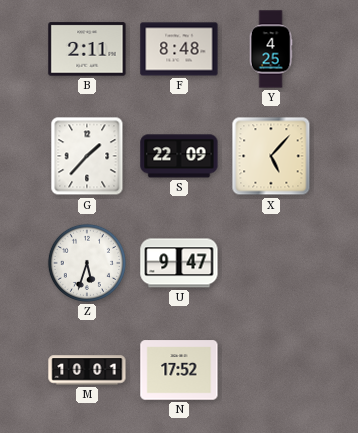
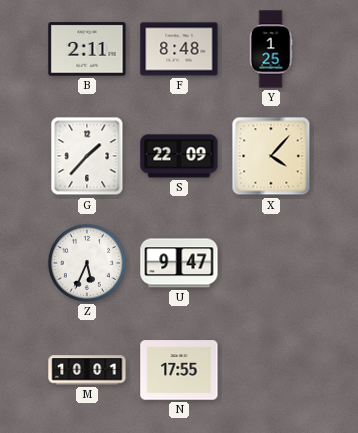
Y: 4:25 -> 1:25 (271, 49)
X: 5:07 -> 4:07 (271, 156)
Z: 5:33 -> 5:34 (87, 263)
N: 17:52 -> 17:55 (179, 370)
